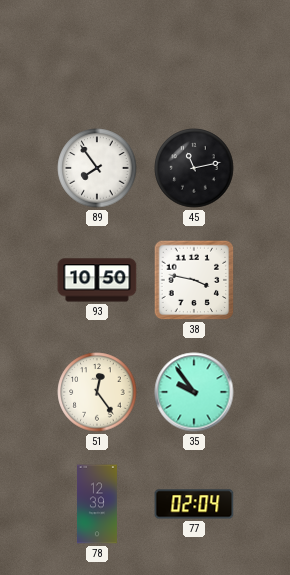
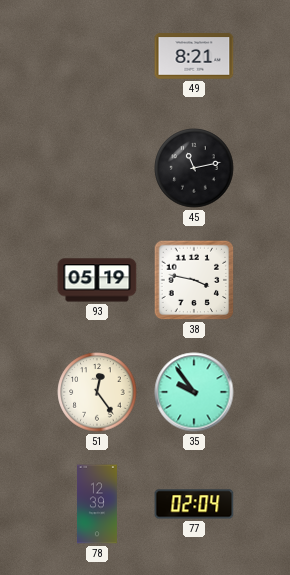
49: none -> 8:21 (194, 56)
89: 7:54 -> none (97, 168)
93: 10:50 -> 05:19 (97, 280)
